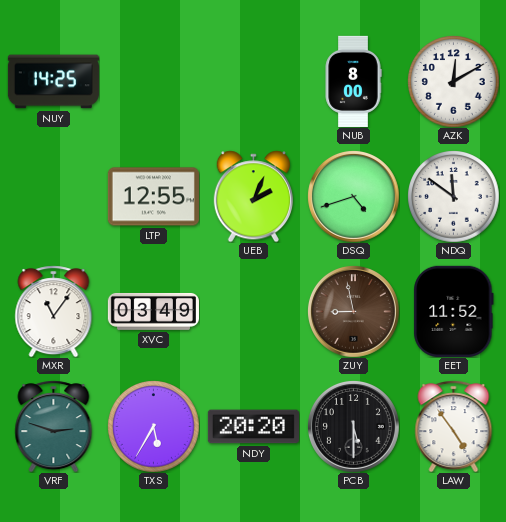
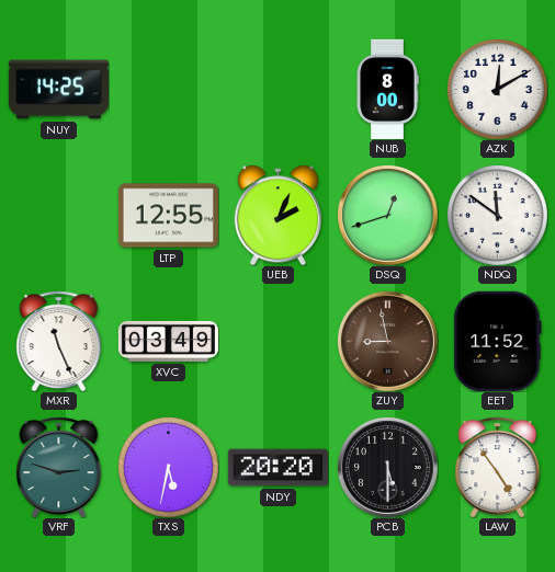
DSQ: 4:42 -> 12:42 (387, 215)
MXR: 11:06 -> 11:26 (59, 341)
TXS: 5:35 -> 5:32 (169, 468)
